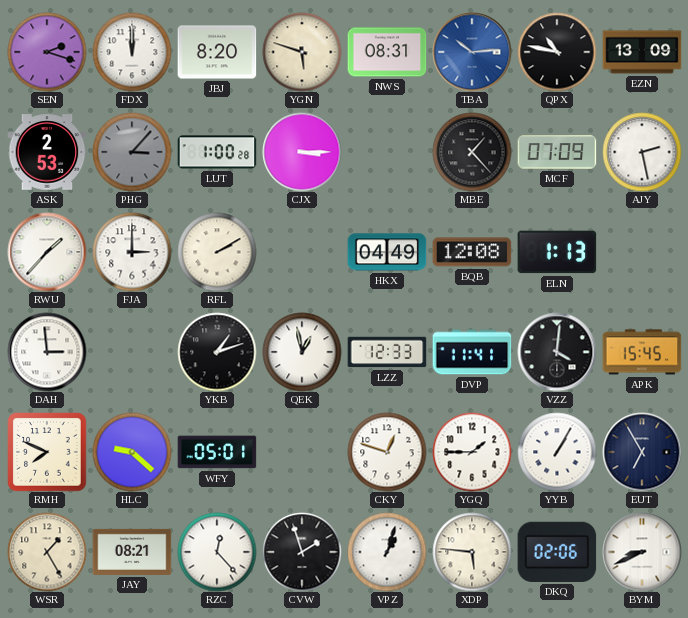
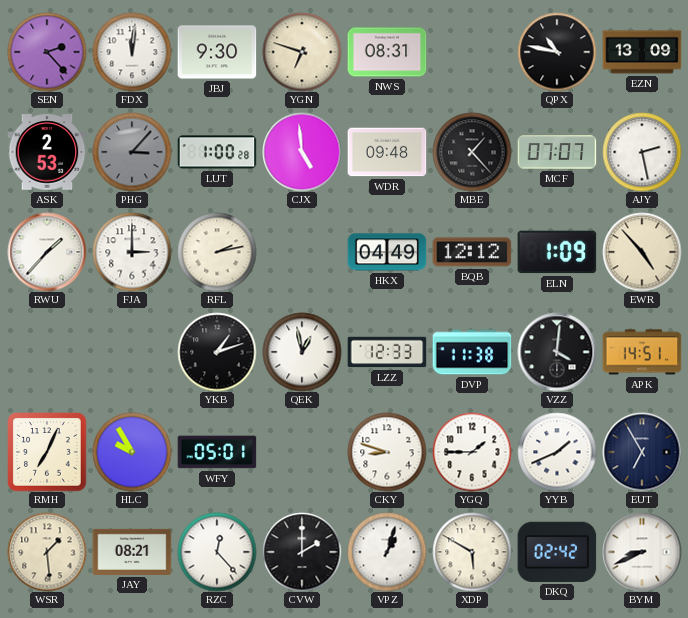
SEN: 2:18 -> 2:23 (47, 52)
FDX: 12:00 -> 12:01 (132, 52)
JBJ: 8:20 -> 9:30 (217, 52)
YGN: 5:48 -> 6:48 (302, 52)
TBA: 10:14 -> none (472, 52)
CJX: 3:15 -> 4:59 (302, 152)
WDR: none -> 09:48 (387, 152)
MCF: 07:09 -> 07:07 (557, 152)
RFL: 2:10 -> 2:13 (217, 252)
BQB: 12:08 -> 12:12 (472, 252)
ELN: 1:13 -> 1:09 (557, 252)
EWR: none -> 4:53 (642, 252)
DAH: 2:59 -> none (47, 352)
DVP: 11:41 -> 11:38 (472, 352)
APK: 15:45 -> 14:51 (642, 352)
RMH: 7:49 -> 7:04 (47, 452)
HLC: 9:22 -> 9:55 (132, 452)
CKY: 12:48 -> 8:48 (387, 452)
YYB: 1:05 -> 1:41 (557, 452)
WSR: 1:25 -> 1:29 (47, 552)
CVW: 1:57 -> 2:00 (302, 552)
XDP: 5:46 -> 5:50 (472, 552)
DKQ: 02:06 -> 02:42 (557, 552)
